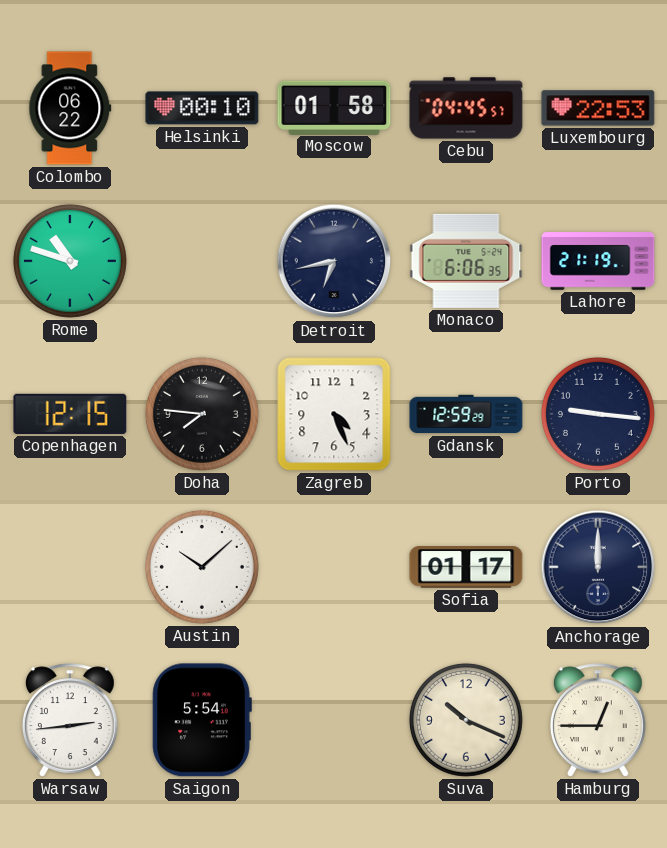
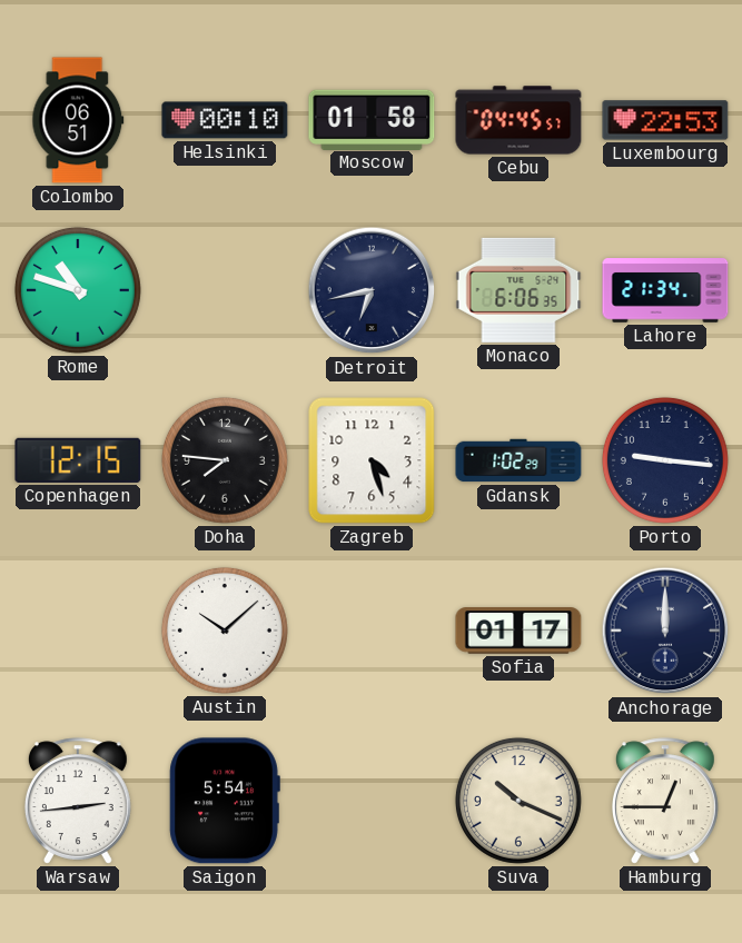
Colombo: 06:22 -> 06:51 (78, 120)
Lahore: 21:19 -> 21:34 (665, 290)
Zagreb: 4:26 -> 4:27 (372, 460)
Gdansk: 12:59 -> 1:02 (518, 460)
